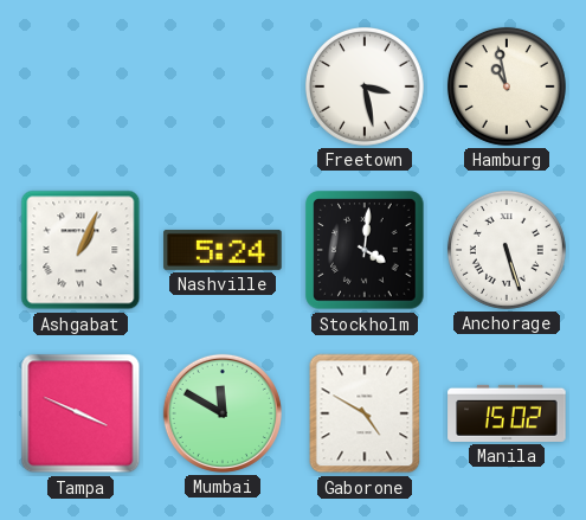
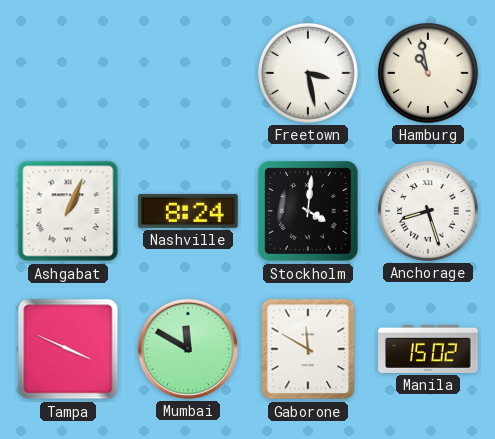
Nashville: 5:24 -> 8:24 (188, 211)
Anchorage: 5:27 -> 8:27 (428, 211)
Gaborone: 4:50 -> 11:50 (308, 349)
